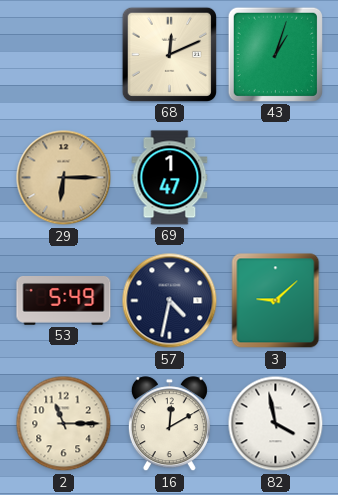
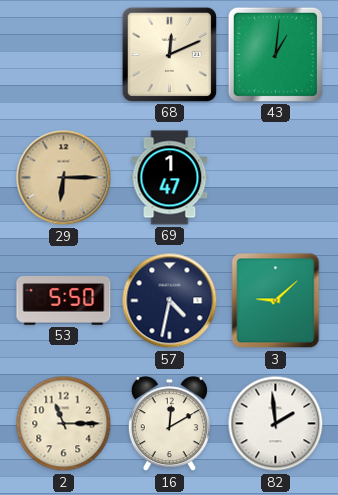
43: 1:03 -> 1:01 (275, 54)
53: 5:49 -> 5:50 (64, 301)
82: 3:58 -> 1:59 (276, 424)
